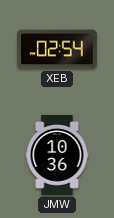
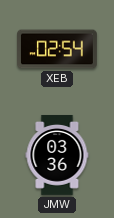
JMW: 10:36 -> 03:36 (57, 155)
